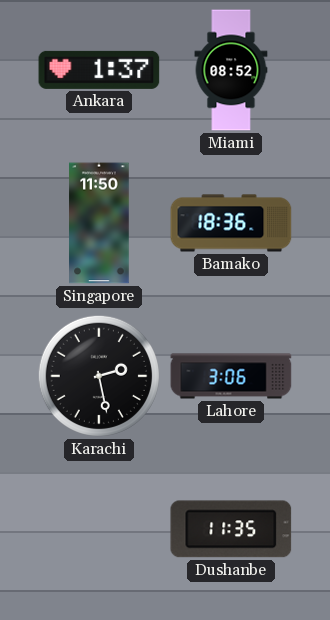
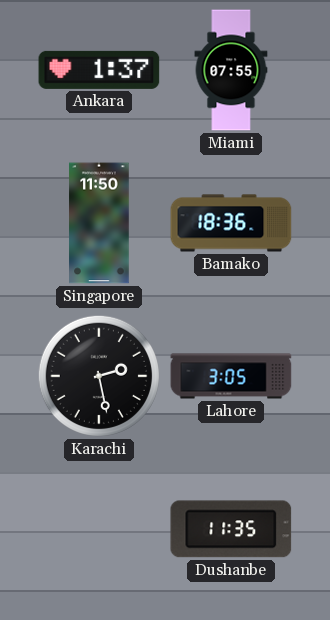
Miami: 08:52 -> 07:55 (231, 70)
Lahore: 3:06 -> 3:05 (231, 376)
